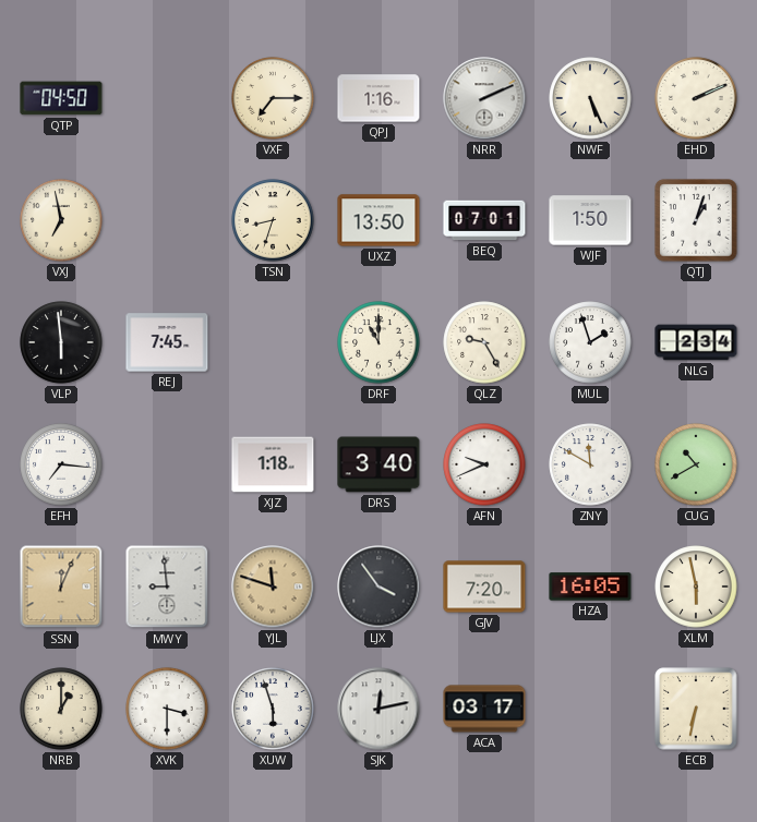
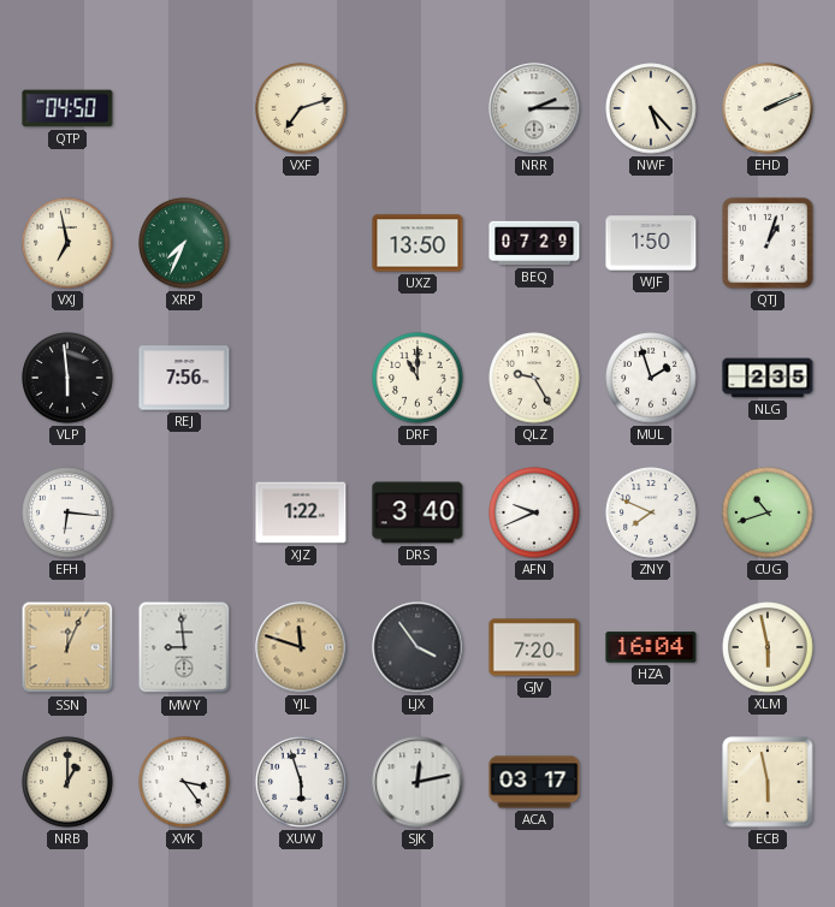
VXF: 7:15 -> 7:12 (301, 108)
QPJ: 1:16 -> none (378, 98)
NRR: 2:11 -> 2:15 (534, 108)
NWF: 5:26 -> 5:23 (651, 108)
XRP: none -> 7:34 (184, 243)
TSN: 8:33 -> none (273, 220)
BEQ: 07:01 -> 07:29 (534, 243)
REJ: 7:45 -> 7:56 (184, 378)
NLG: 2:34 -> 2:35 (768, 378)
EFH: 7:16 -> 6:16 (67, 512)
XJZ: 1:18 -> 1:22 (301, 512)
ZNY: 11:50 -> 7:49 (651, 512)
CUG: 10:40 -> 10:42 (768, 512)
HZA: 16:05 -> 16:04 (651, 647)
XVK: 3:30 -> 3:24 (184, 782)
ECB: 6:32 -> 5:58 (768, 782)
